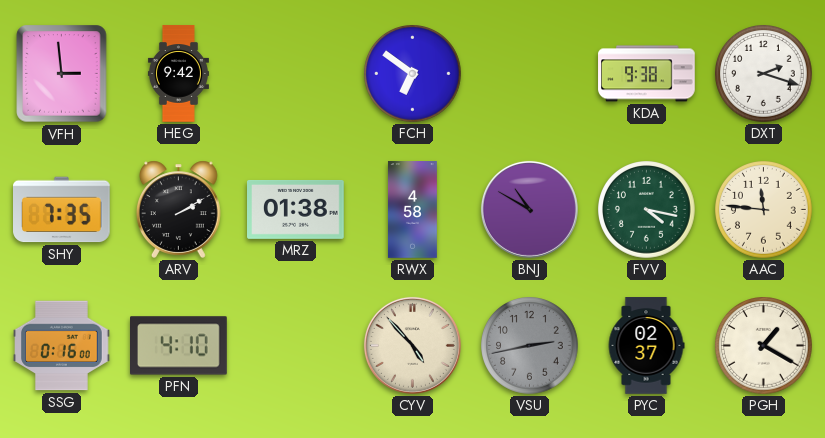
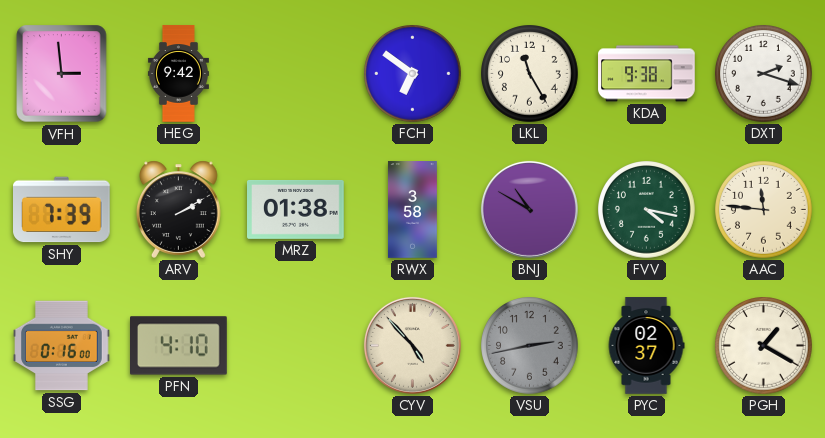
LKL: none -> 11:25 (530, 74)
SHY: 7:35 -> 7:39 (62, 210)
RWX: 4:58 -> 3:58 (413, 210)
